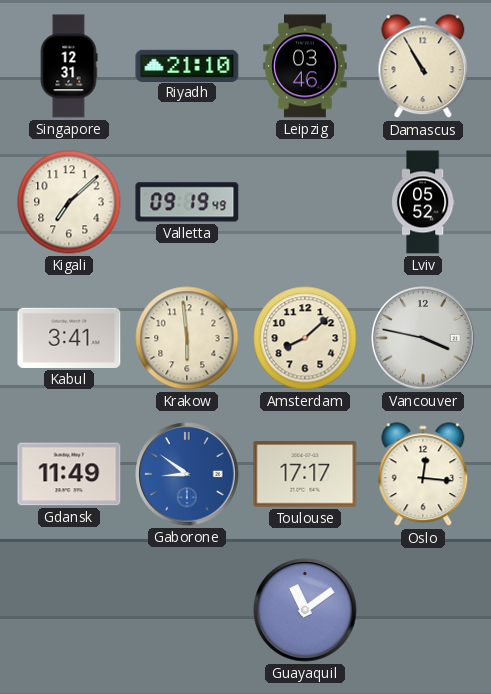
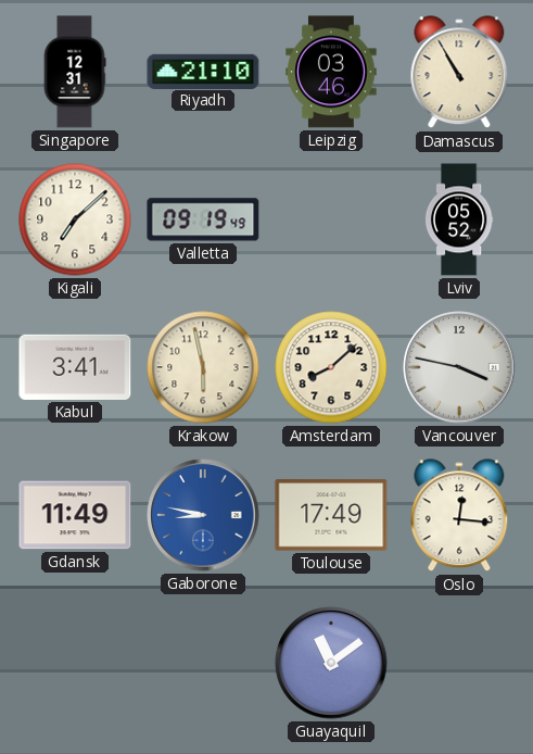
Krakow: 5:59 -> 5:58 (203, 367)
Gaborone: 8:51 -> 8:47 (203, 515)
Toulouse: 17:17 -> 17:49 (331, 515)
